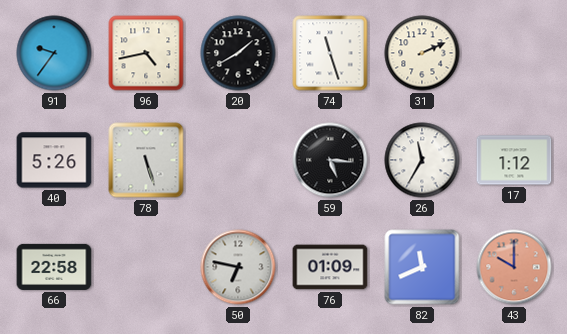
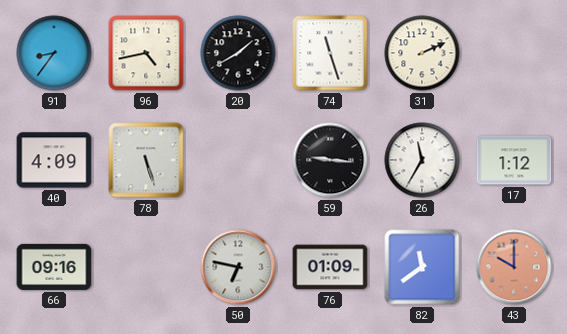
91: 9:36 -> 8:36 (54, 53)
40: 5:26 -> 4:09 (54, 160)
59: 5:16 -> 9:16 (330, 160)
66: 22:58 -> 09:16 (54, 267)
82: 11:41 -> 11:39 (422, 267)
